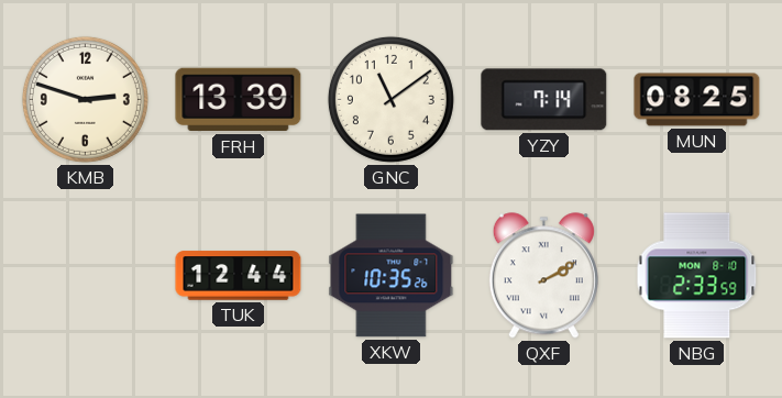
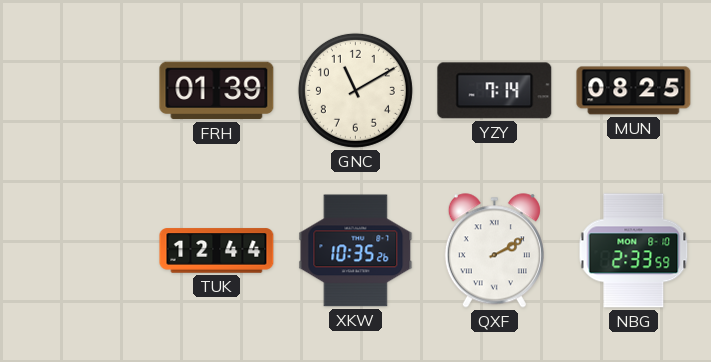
KMB: 2:48 -> none (85, 99)
FRH: 13:39 -> 01:39 (217, 91)
GNC: 11:09 -> 11:10 (355, 90)
